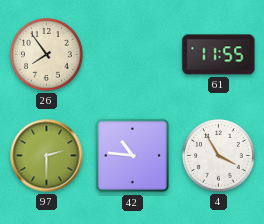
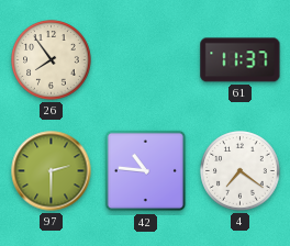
61: 11:55 -> 11:37 (241, 60)
4: 3:55 -> 7:21 (241, 171)
